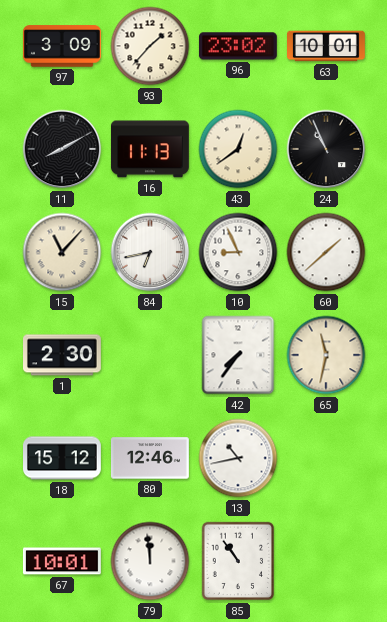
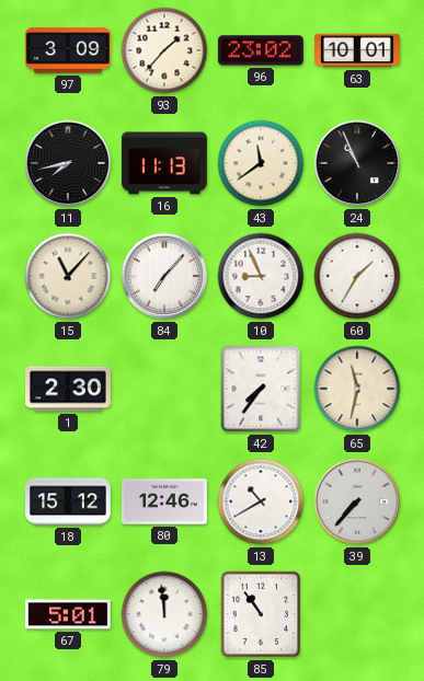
11: 8:10 -> 7:43 (68, 163)
43: 12:39 -> 11:39 (261, 163)
84: 6:43 -> 7:07 (164, 276)
60: 1:38 -> 1:35 (357, 276)
13: 10:43 -> 10:40 (261, 501)
39: none -> 7:37 (357, 501)
67: 10:01 -> 5:01 (68, 614)
